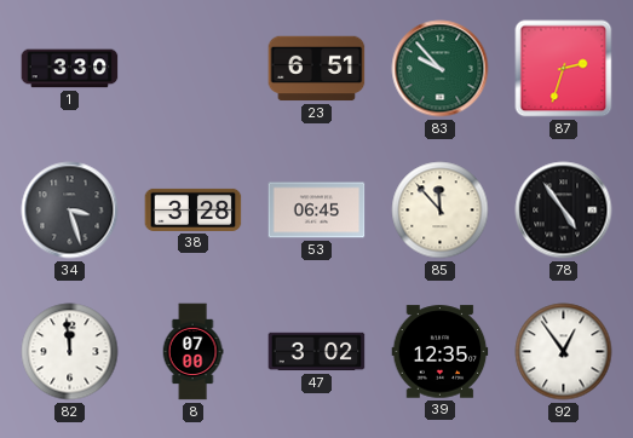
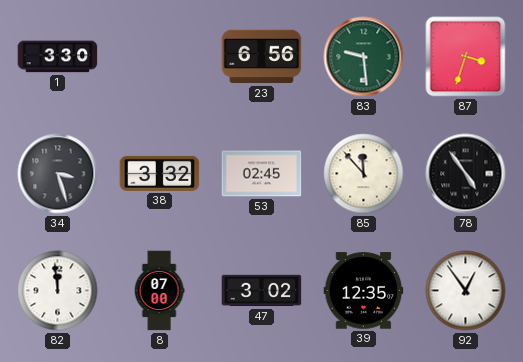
23: 6:51 -> 6:56 (262, 57)
83: 9:53 -> 9:29 (364, 57)
87: 2:33 -> 3:33 (466, 57)
38: 3:28 -> 3:32 (160, 173)
53: 06:45 -> 02:45 (262, 174)
